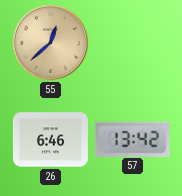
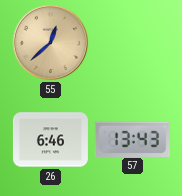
57: 13:42 -> 13:43 (132, 139)
